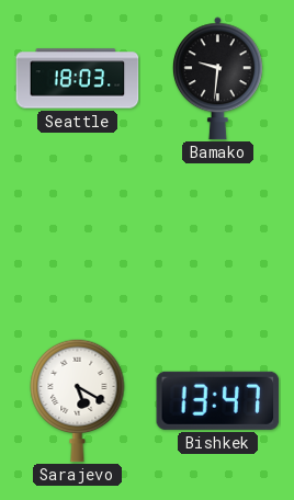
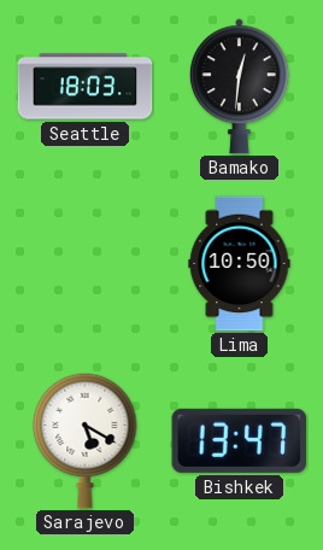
Bamako: 9:31 -> 12:31 (239, 87)
Lima: none -> 10:50 (240, 264)
